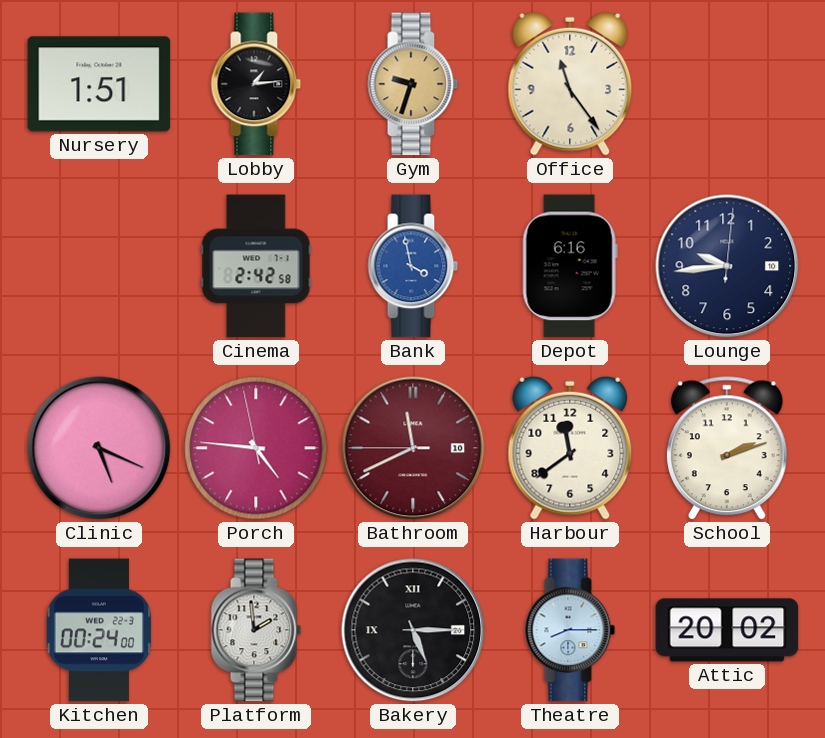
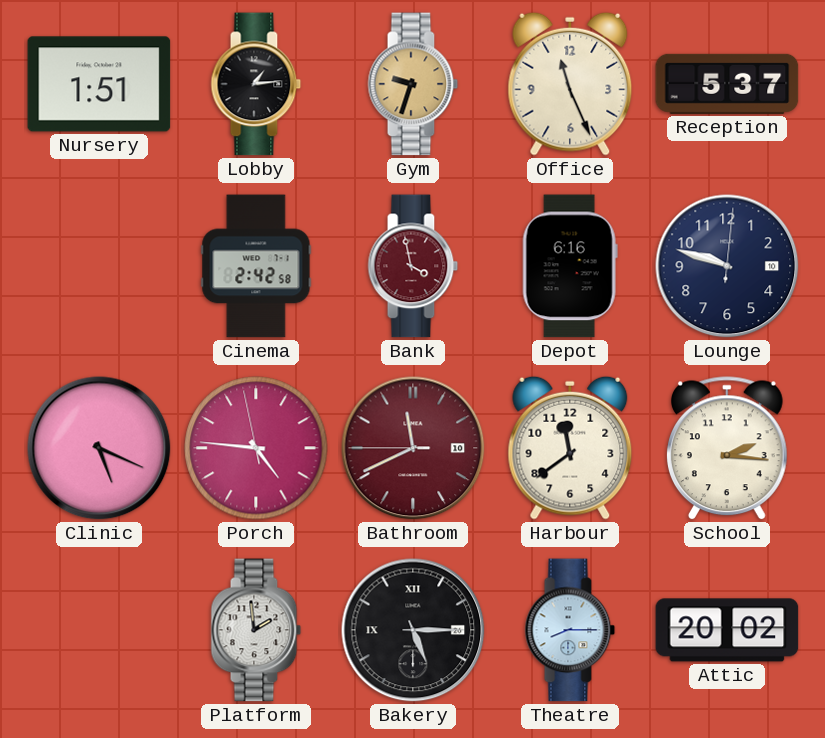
Office: 11:24 -> 11:26 (570, 84)
Reception: none -> 5:37 (727, 84)
Bank dial: blue -> burgundy (413, 266)
Lounge: 9:44 -> 9:48 (727, 266)
School: 2:12 -> 2:16 (727, 449)
Kitchen: 00:24 -> none (99, 630)
